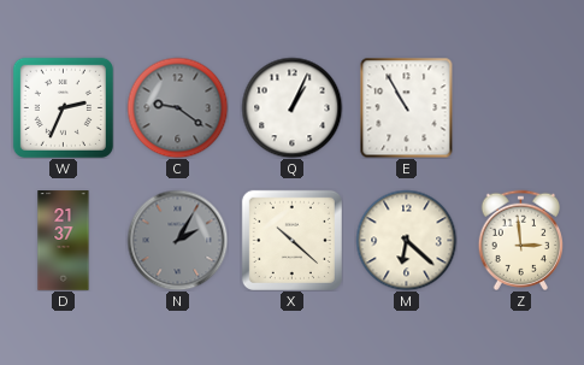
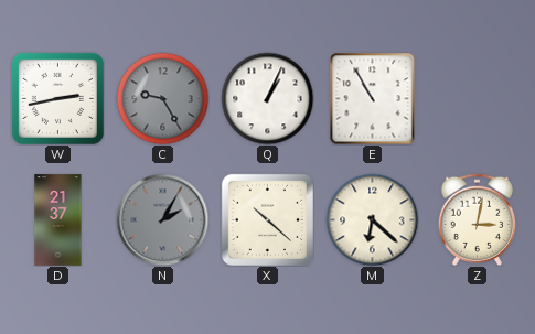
W: 2:34 -> 2:43 (57, 98)
C: 9:21 -> 9:25 (162, 98)
Z: 2:59 -> 3:02 (478, 219)
